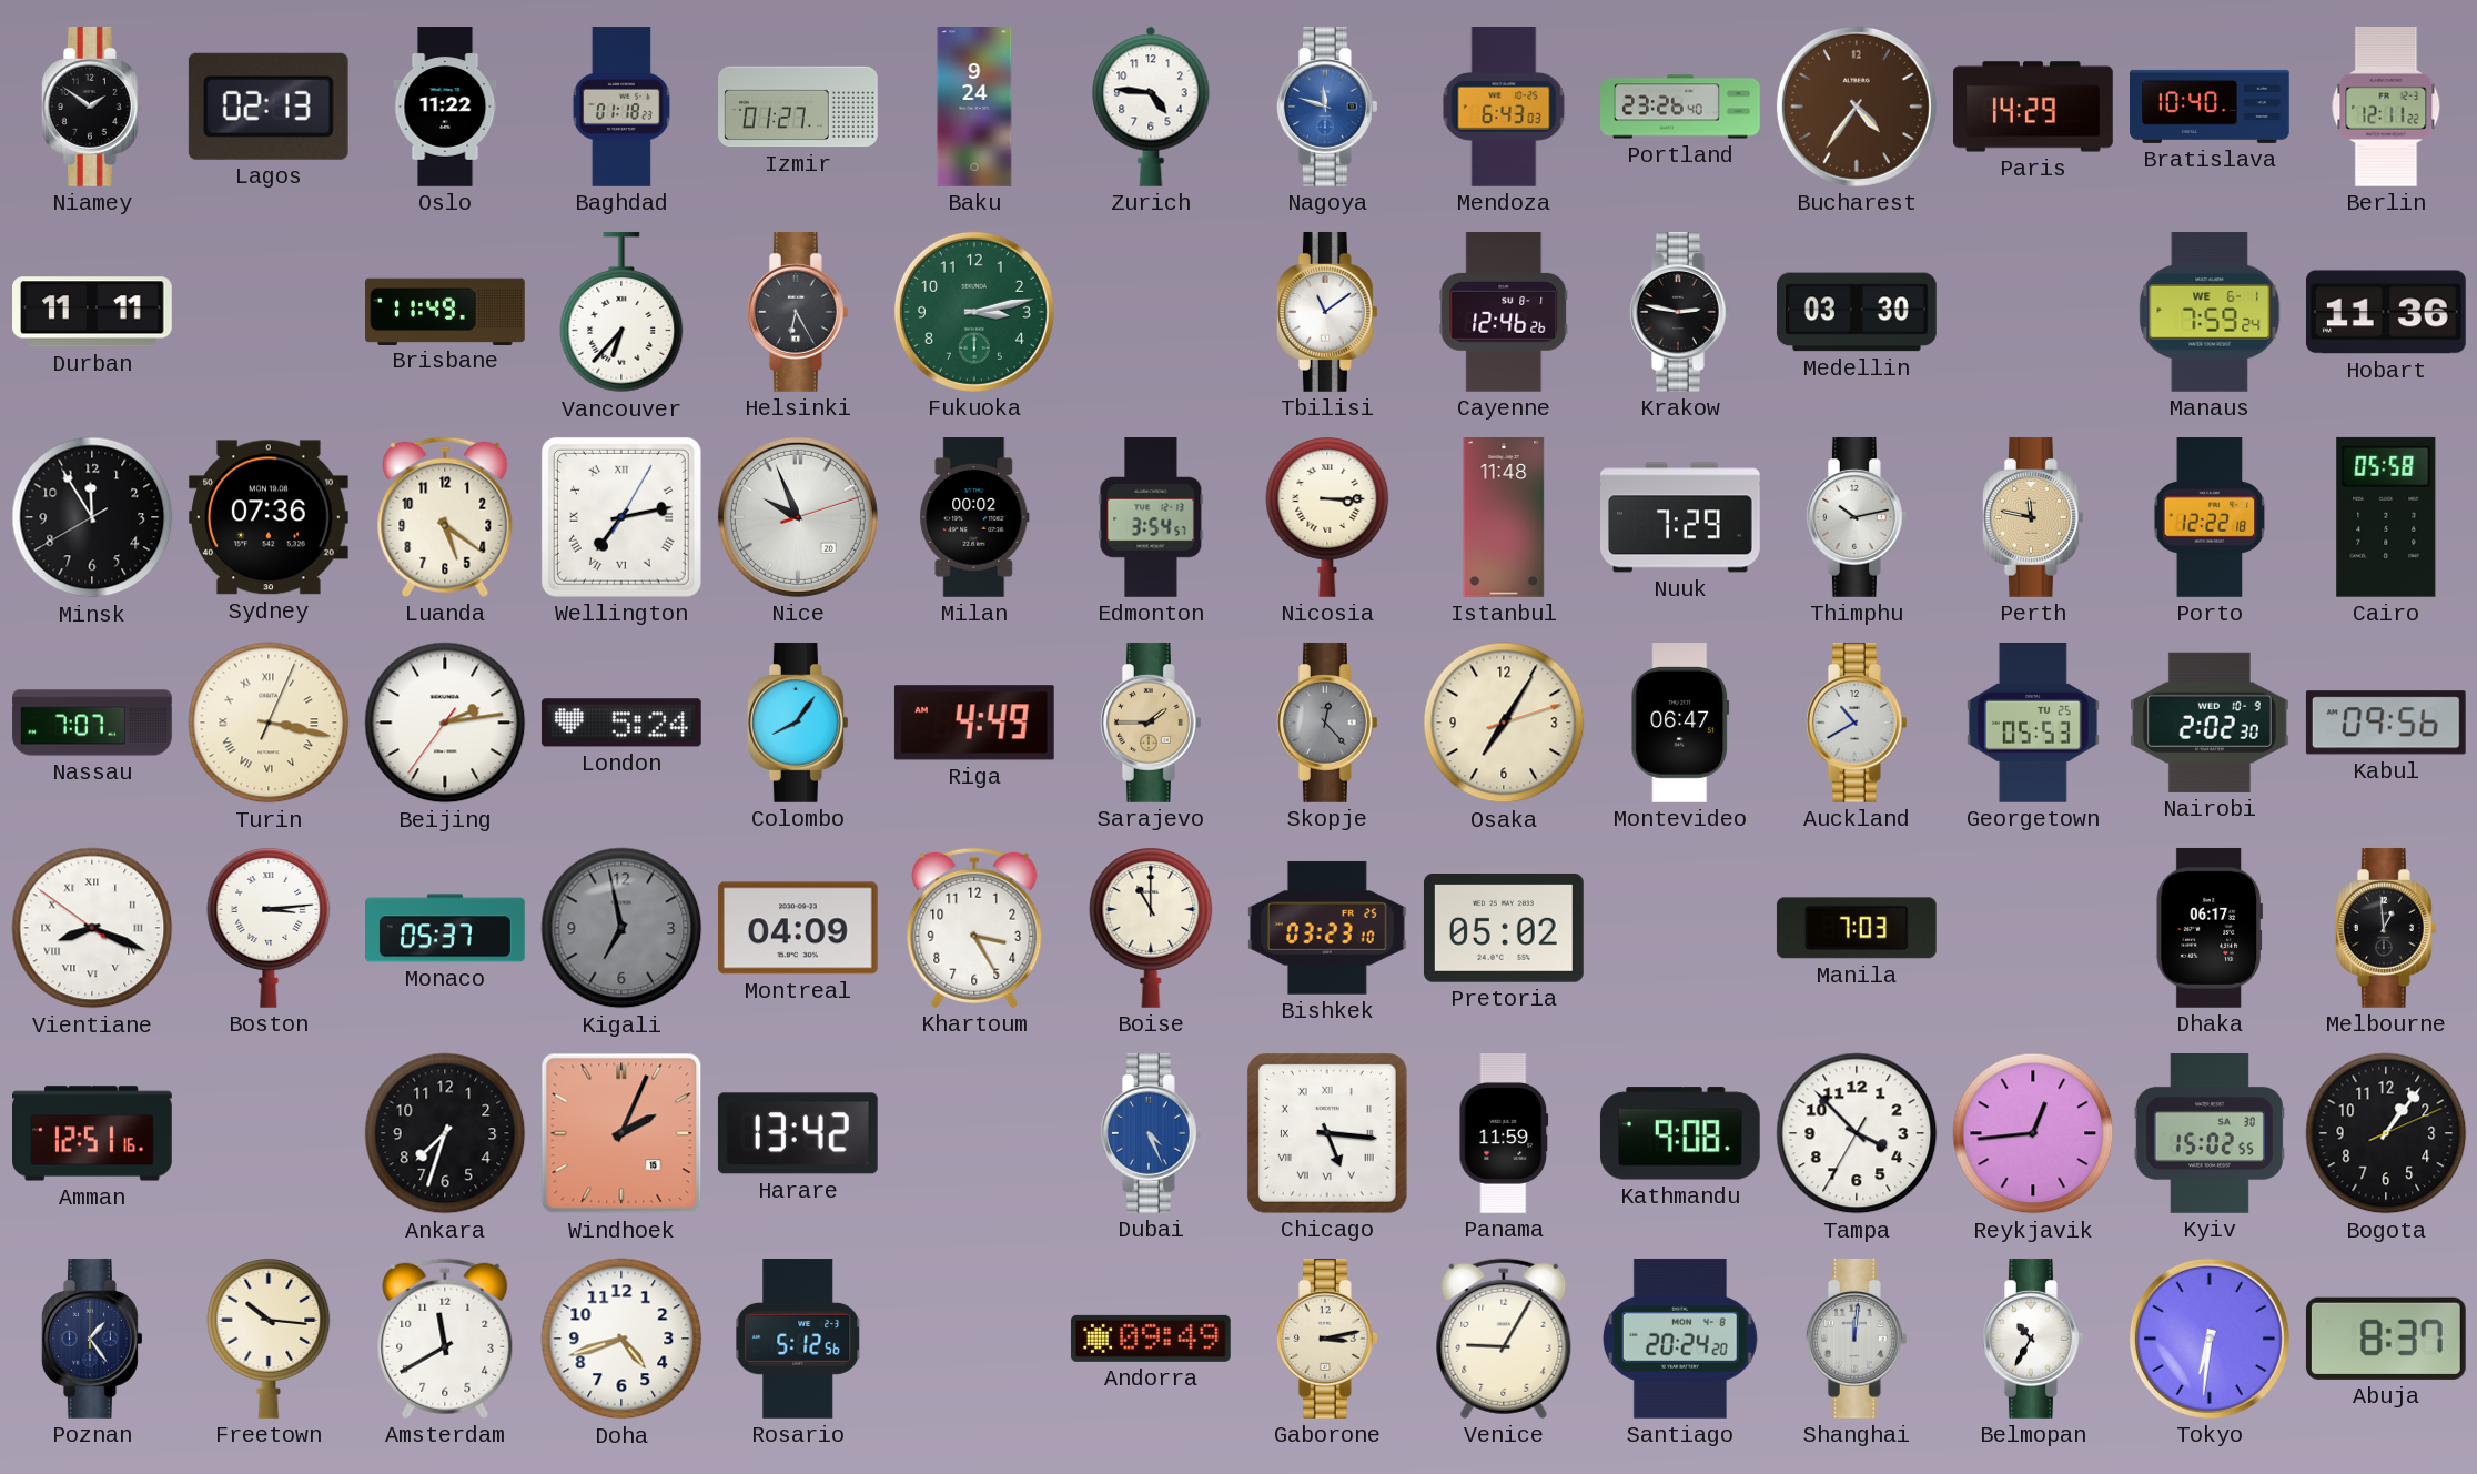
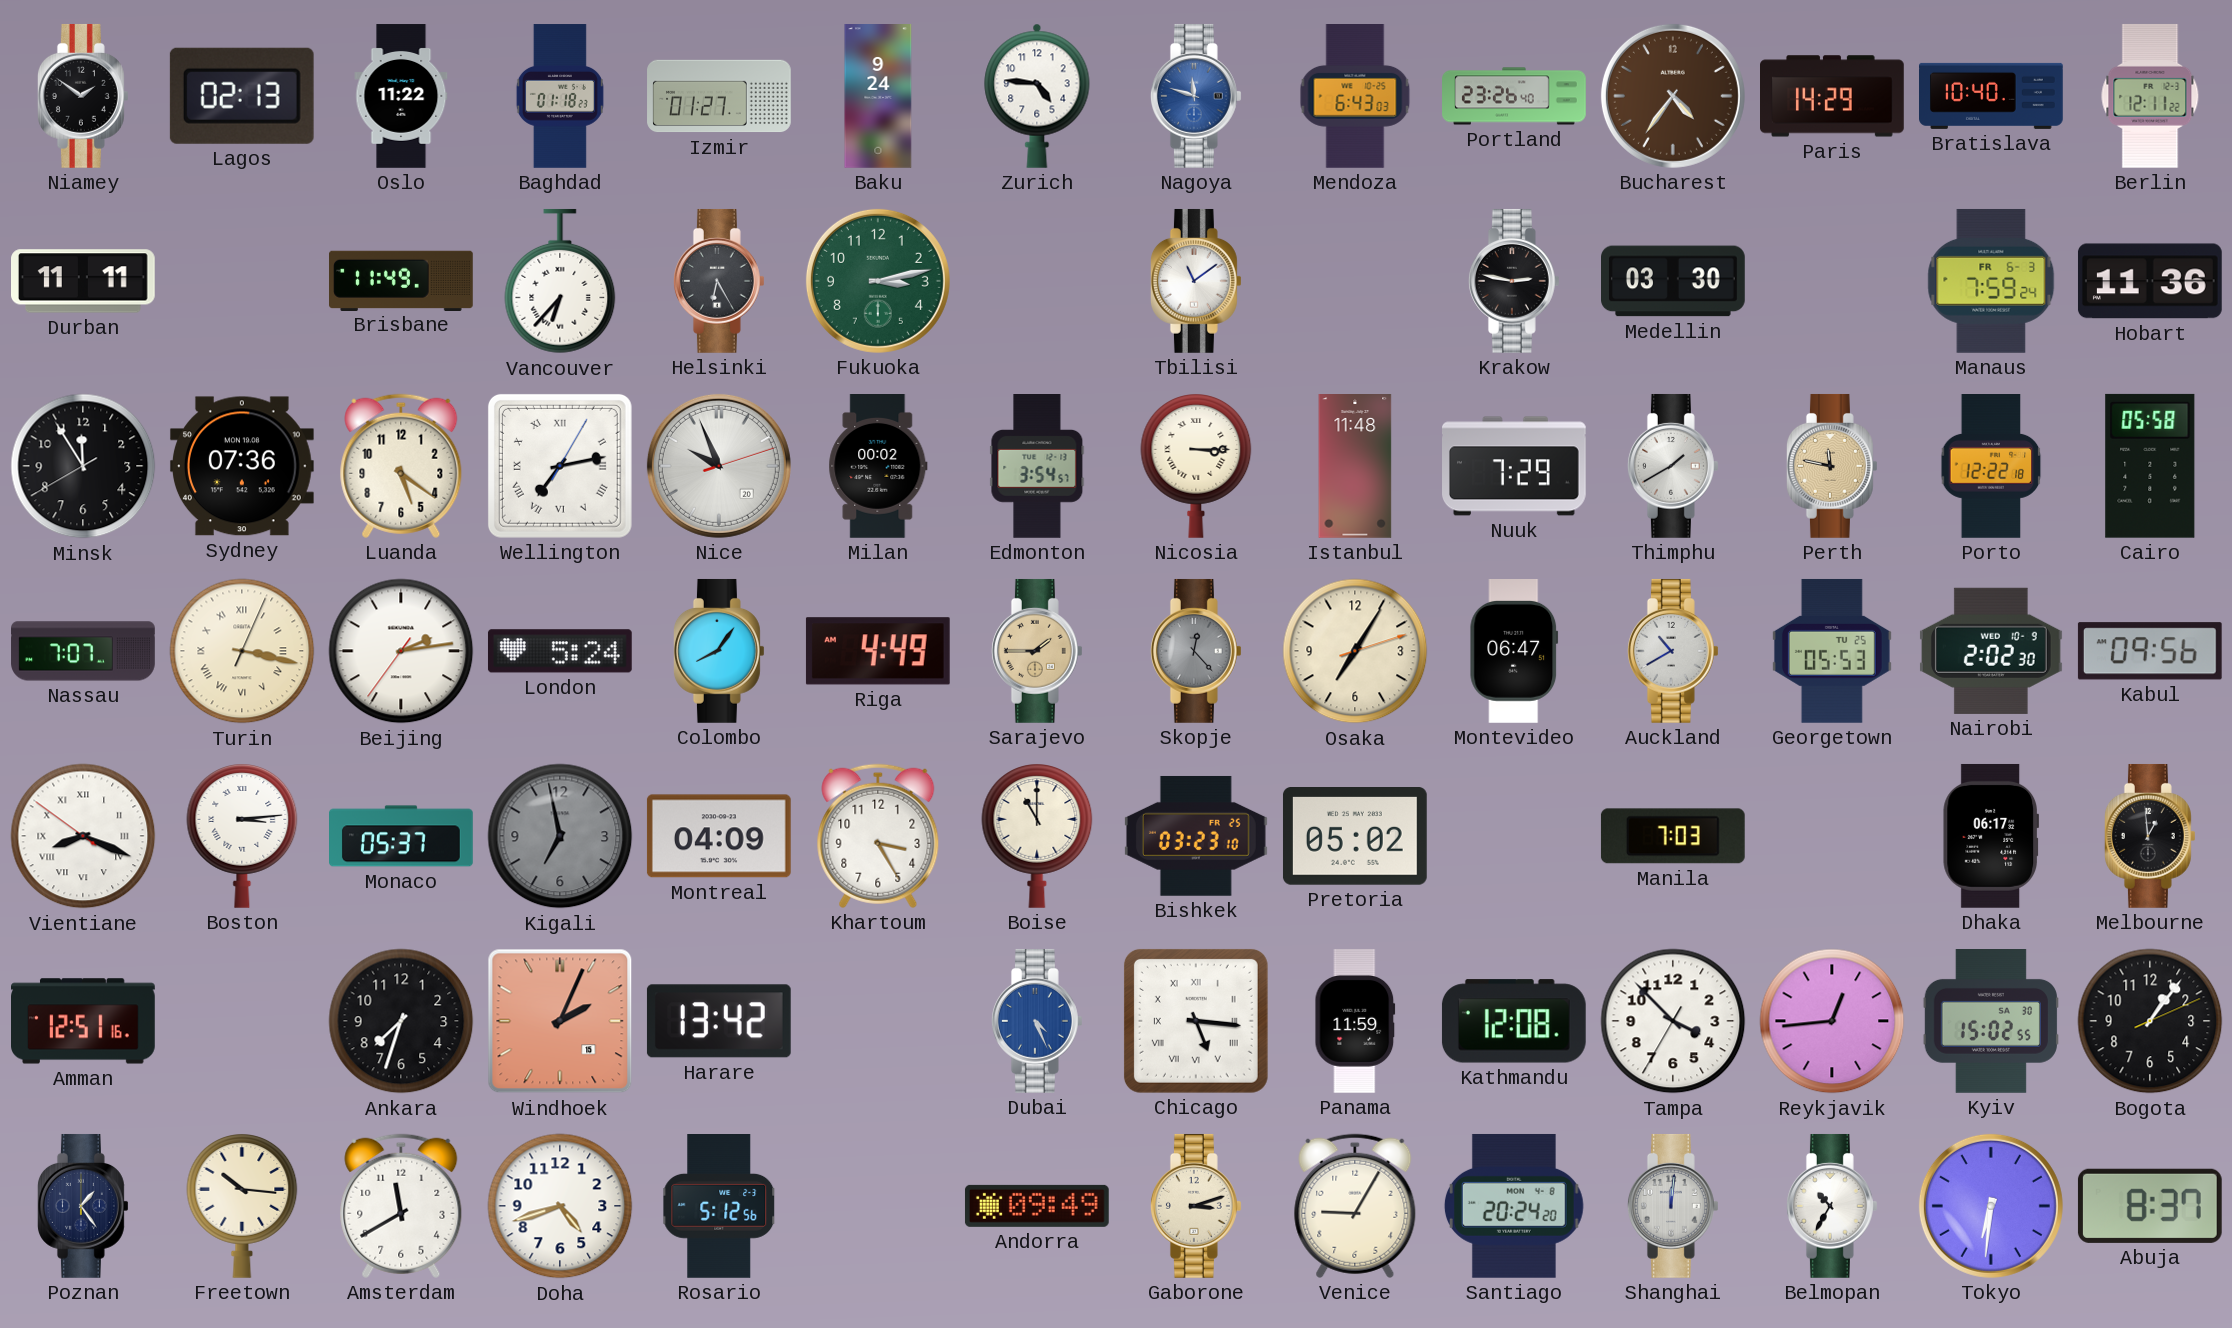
Cayenne: 12:46 -> none (1504, 313)
Manaus date: WE 6-1 -> FR 6-3 (1991, 281)
Thimphu: 10:13 -> 1:40 (1673, 466)
Kathmandu: 9:08 -> 12:08 (1514, 1021)
Gaborone: 3:13 -> 3:12 (1196, 1206)
